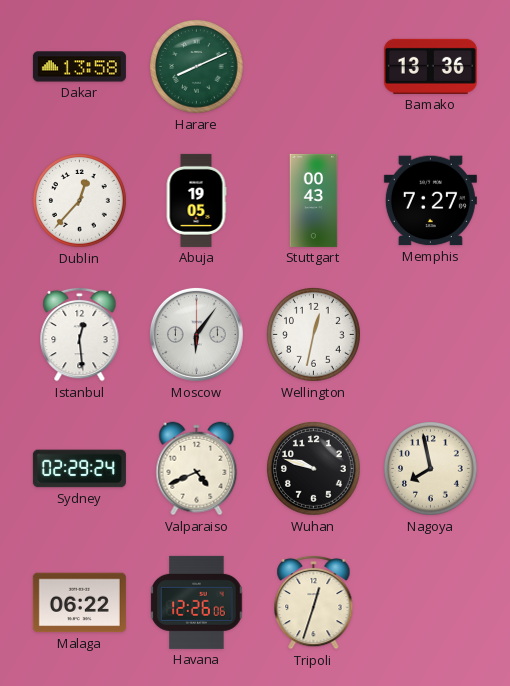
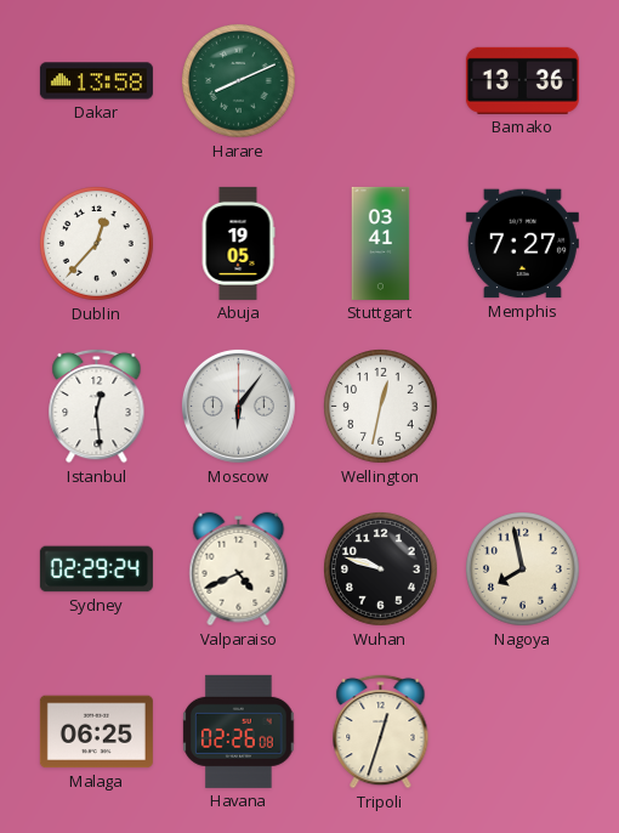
Stuttgart: 00:43 -> 03:41 (381, 243)
Malaga: 06:22 -> 06:25 (96, 732)
Havana: 12:26 -> 02:26 (239, 731)
